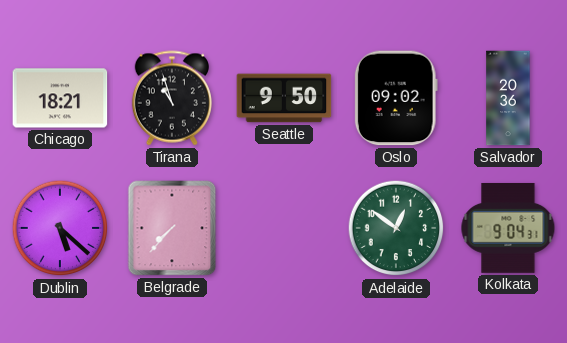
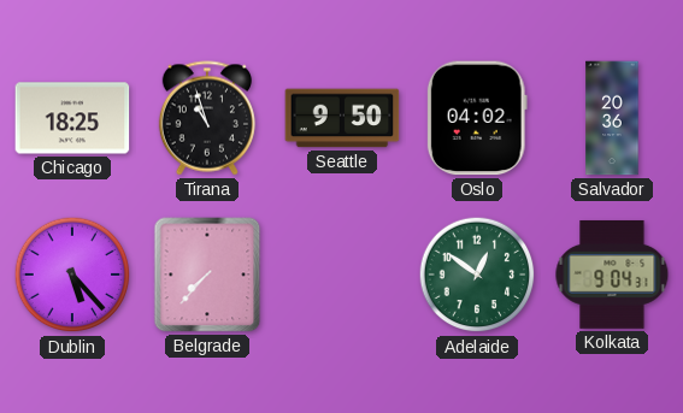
Chicago: 18:21 -> 18:25 (72, 118)
Oslo: 09:02 -> 04:02 (477, 118)
Dublin: 5:22 -> 5:23 (72, 275)
